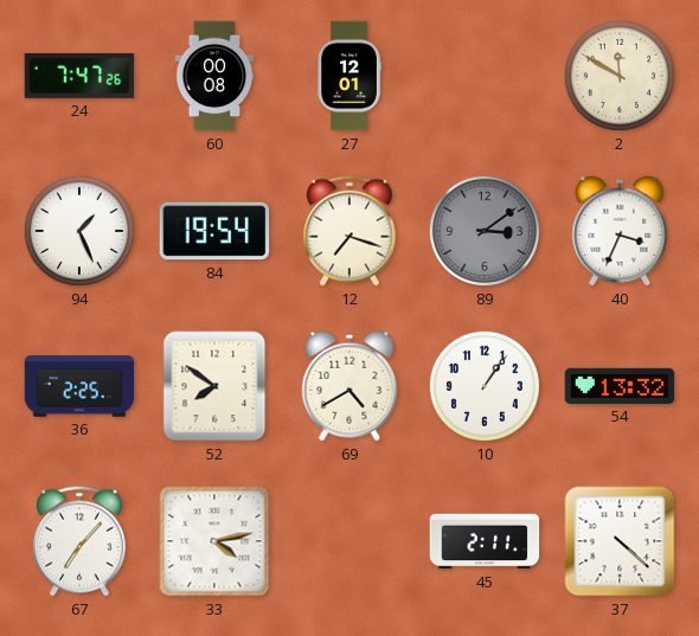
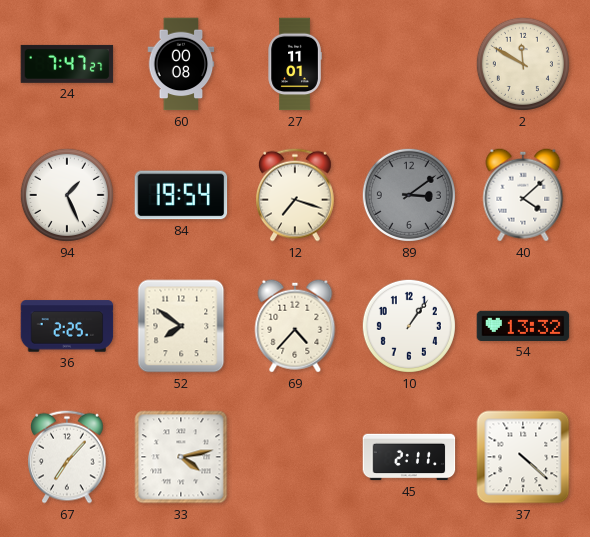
24: 7:47:26 -> 7:47:27 (67, 64)
27: 12:01 -> 11:01 (295, 64)
40: 3:34 -> 4:08 (523, 195)
69: 4:40 -> 4:37 (295, 326)
